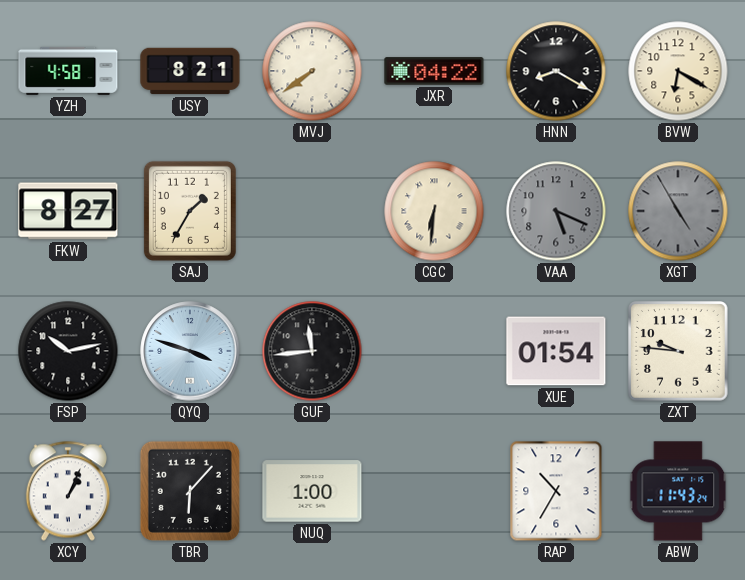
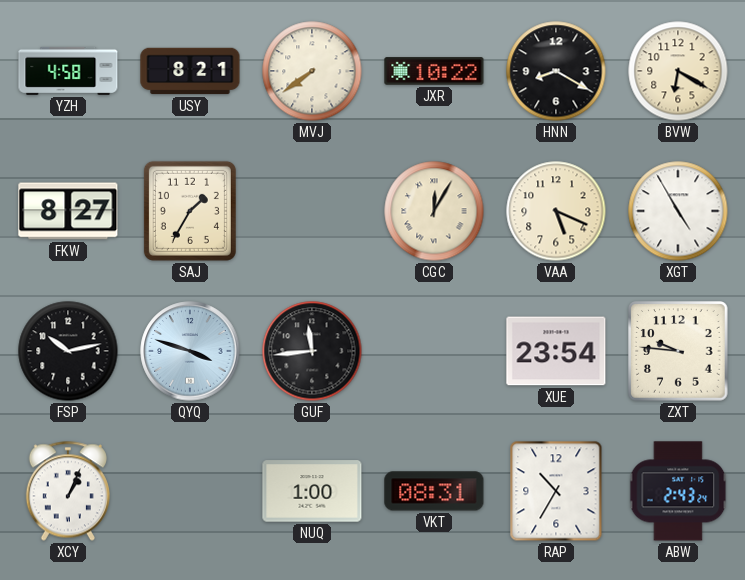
JXR: 04:22 -> 10:22 (434, 71)
CGC: 6:31 -> 12:05 (434, 211)
VAA dial: grey -> cream (556, 211)
XGT dial: grey -> white (678, 211)
XUE: 01:54 -> 23:54 (556, 351)
TBR: 6:07 -> none (190, 491)
VKT: none -> 08:31 (434, 491)
ABW: 11:43 -> 2:43 (678, 491)
